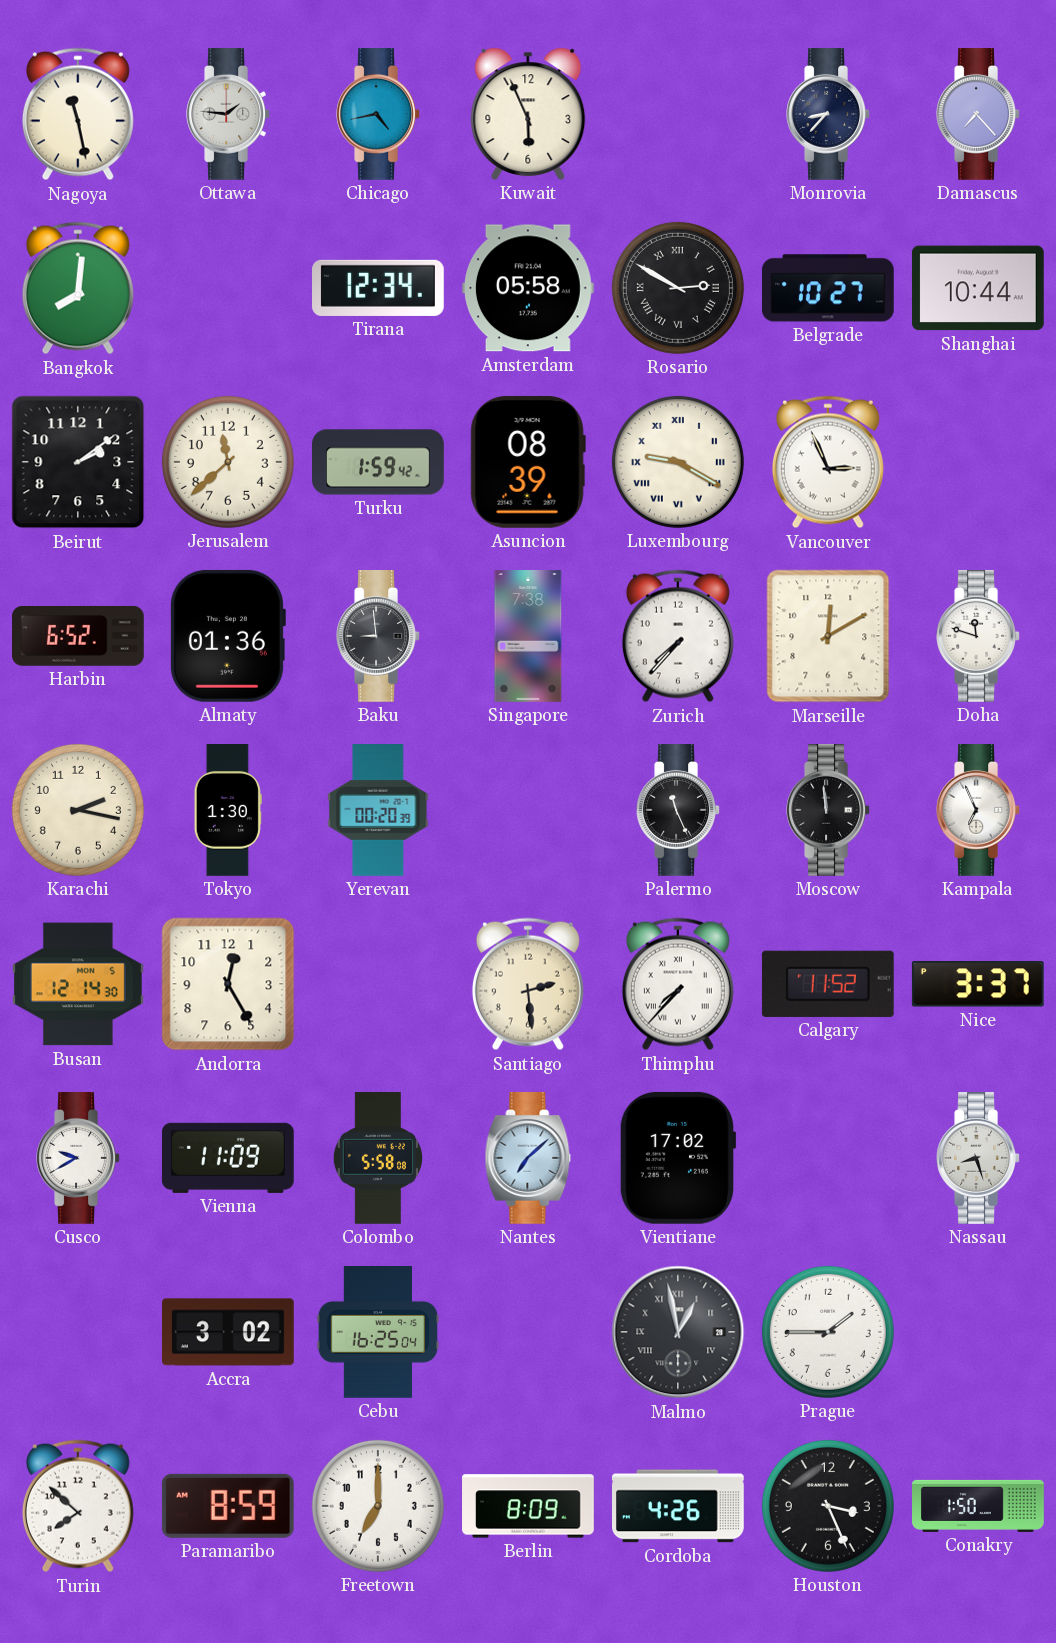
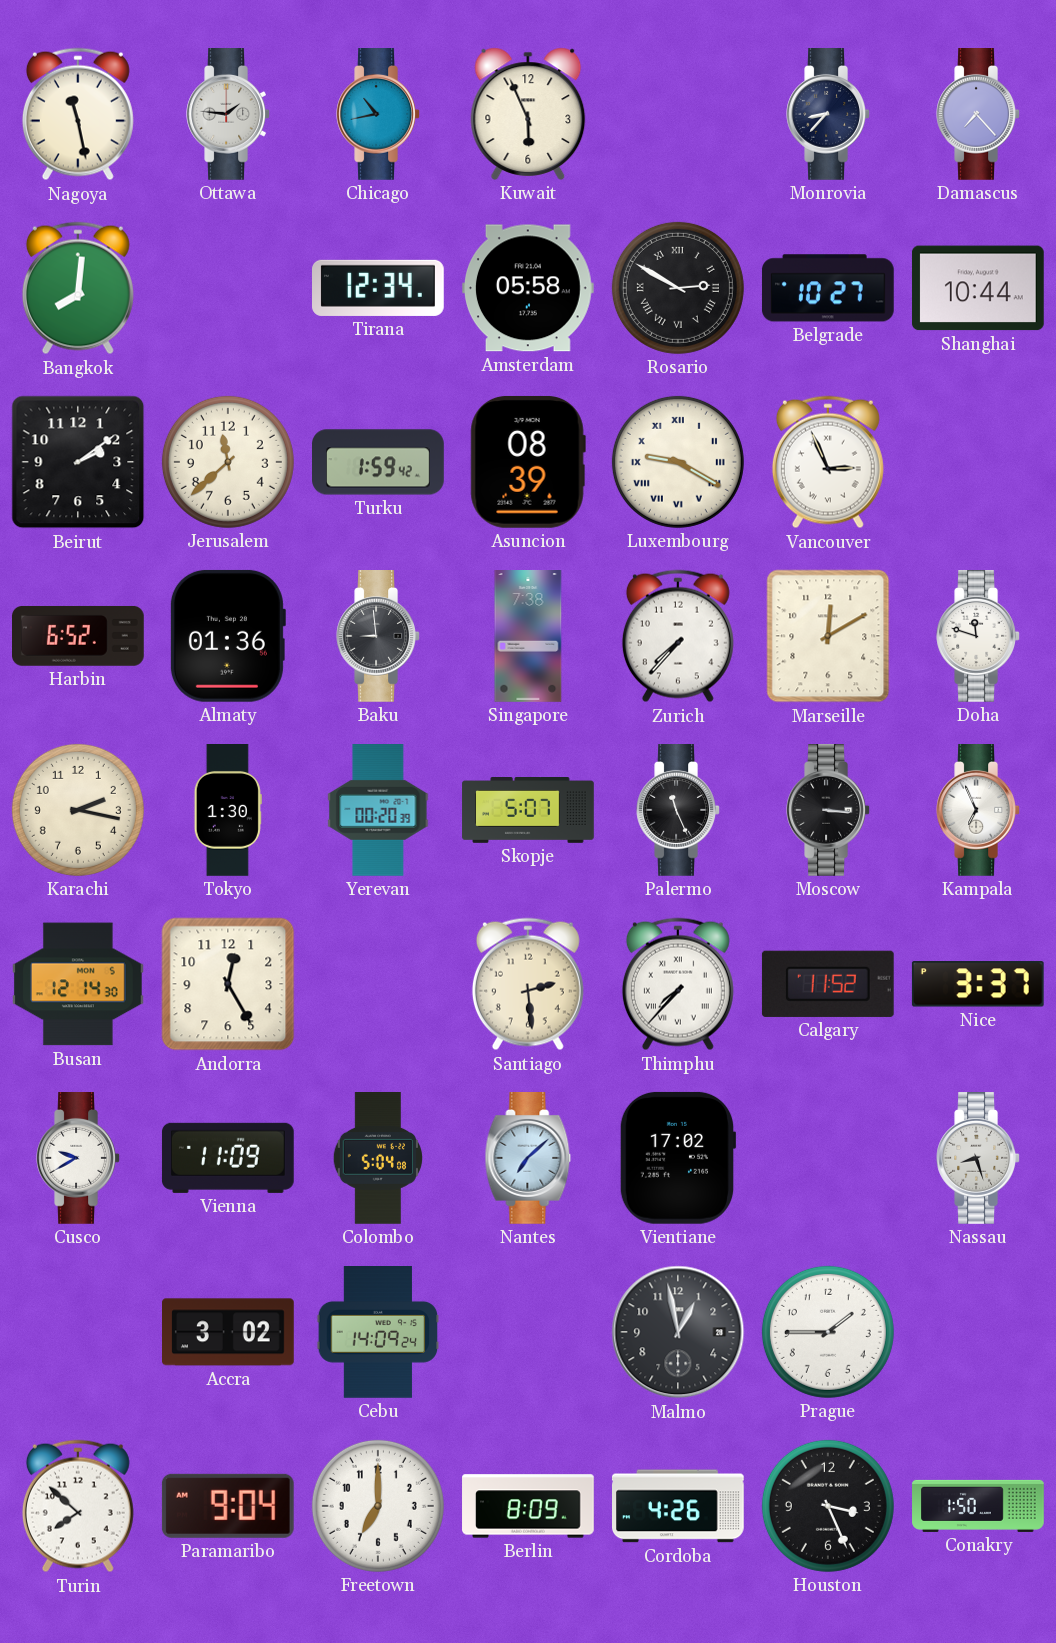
Chicago: 4:43 -> 10:43 (378, 115)
Skopje: none -> 5:07 (528, 810)
Moscow: 11:59 -> 3:16 (828, 811)
Colombo: 5:58 -> 5:04 (377, 1159)
Cebu: 16:25 -> 14:09 (378, 1333)
Malmo numerals: Roman -> Arabic (678, 1332)
Paramaribo: 8:59 -> 9:04 (228, 1506)
